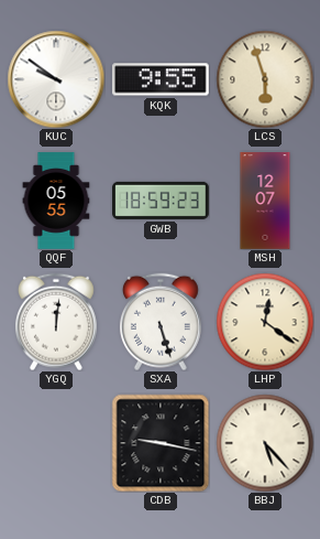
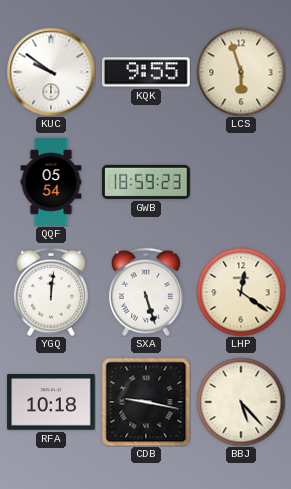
QQF: 05:55 -> 05:54 (51, 182)
MSH: 12:07 -> none (265, 201)
RFA: none -> 10:18 (51, 403)
